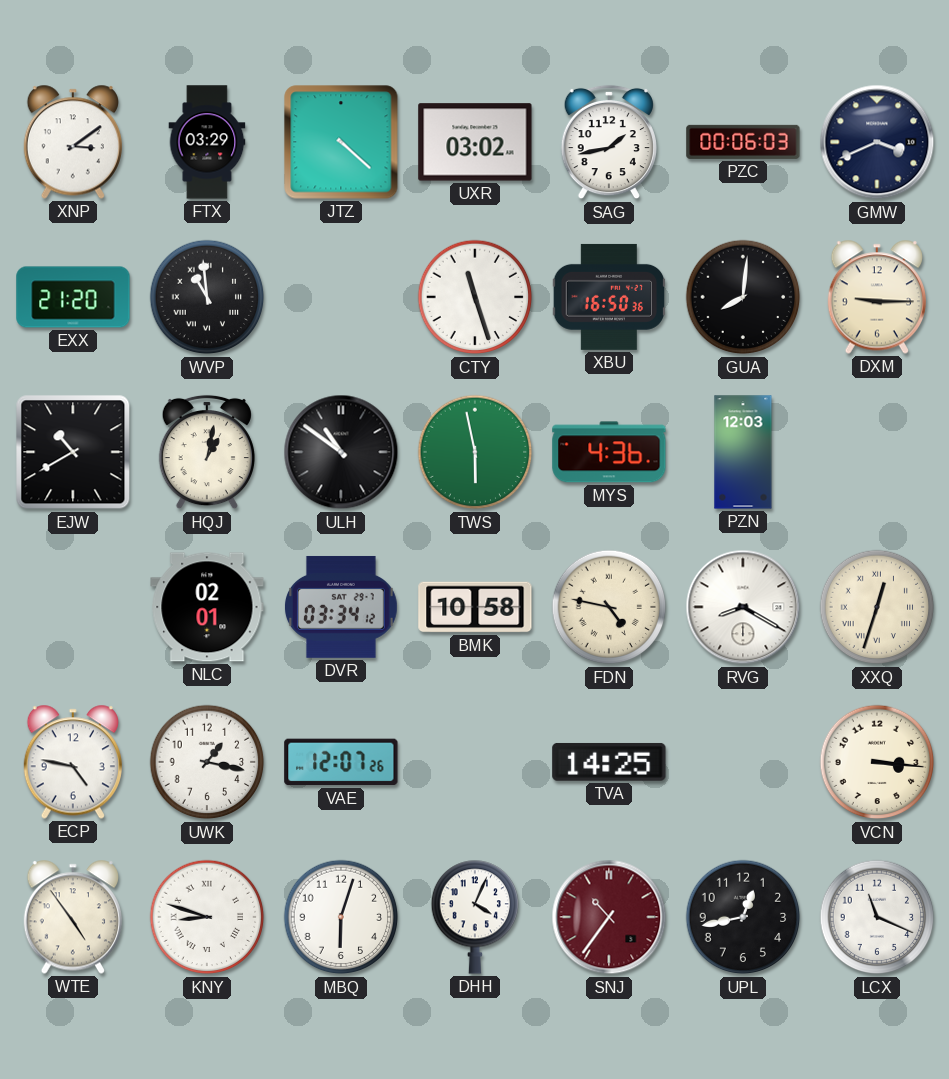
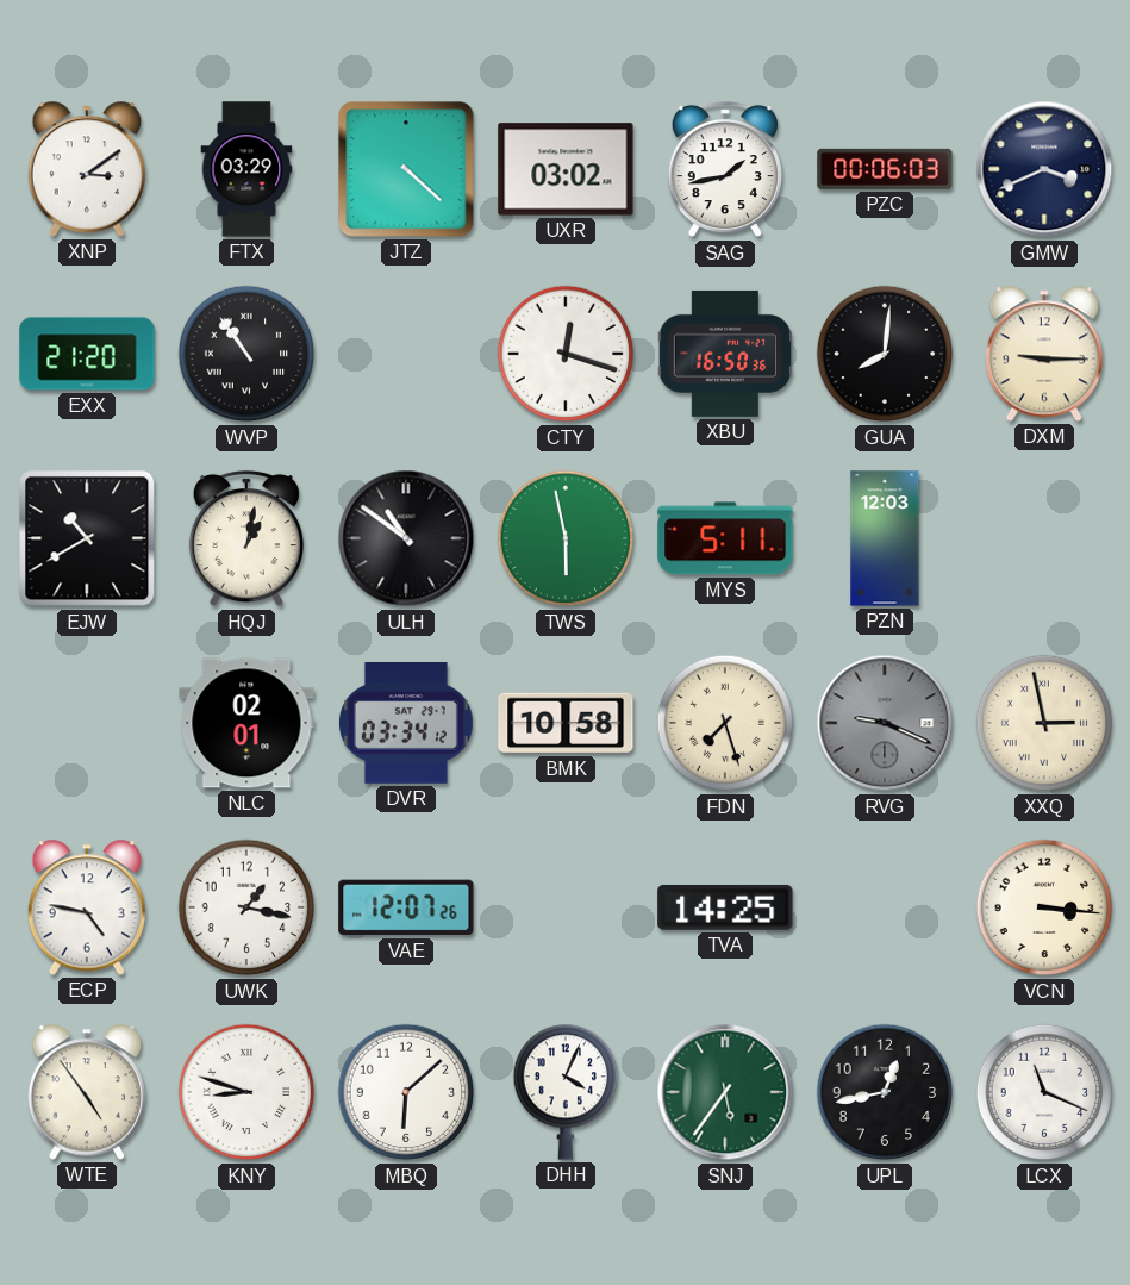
WVP: 10:59 -> 10:54 (246, 354)
CTY: 11:27 -> 12:18 (566, 354)
MYS: 4:36 -> 5:11 (725, 538)
FDN: 4:47 -> 7:27 (725, 723)
RVG: 8:20 -> 9:19 (885, 723)
RVG dial: white -> grey (885, 723)
XXQ: 12:33 -> 2:58 (1044, 723)
MBQ: 6:03 -> 6:08 (406, 1092)
SNJ: 10:36 -> 5:36 (725, 1092)
SNJ dial: burgundy -> green (725, 1092)
